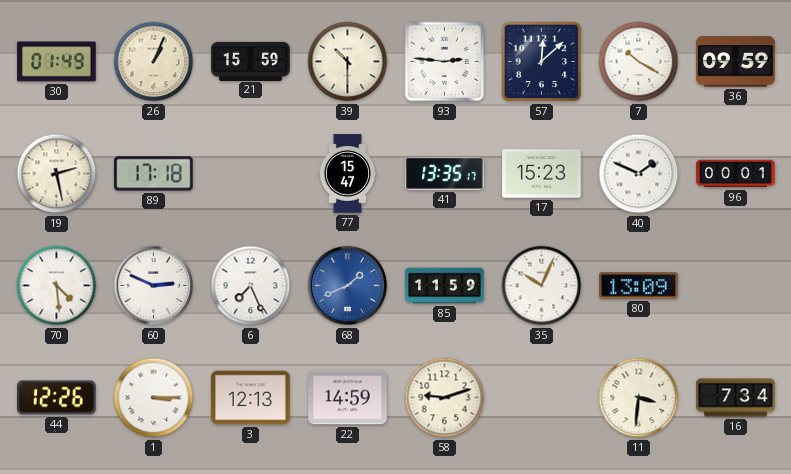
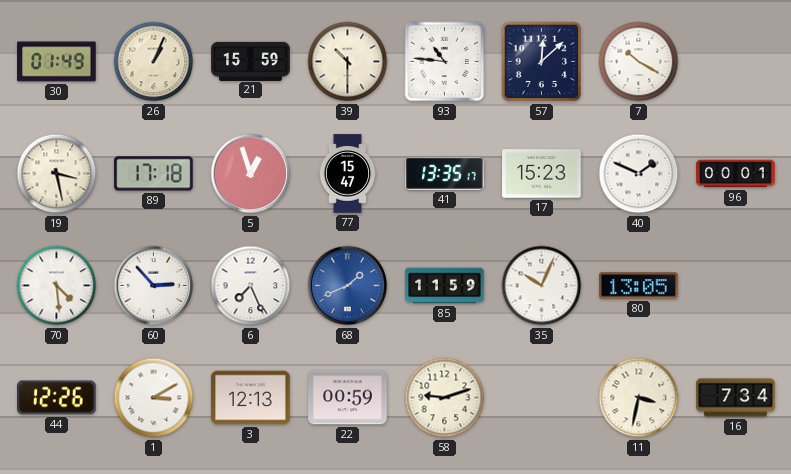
93: 2:46 -> 10:46 (445, 62)
36: 09:59 -> none (736, 62)
19: 2:28 -> 3:28 (57, 174)
5: none -> 12:57 (251, 174)
60: 2:49 -> 2:53 (154, 286)
80: 13:09 -> 13:05 (639, 286)
1: 3:15 -> 3:10 (154, 398)
22: 14:59 -> 00:59 (348, 398)
11: 3:31 -> 3:32 (639, 398)
